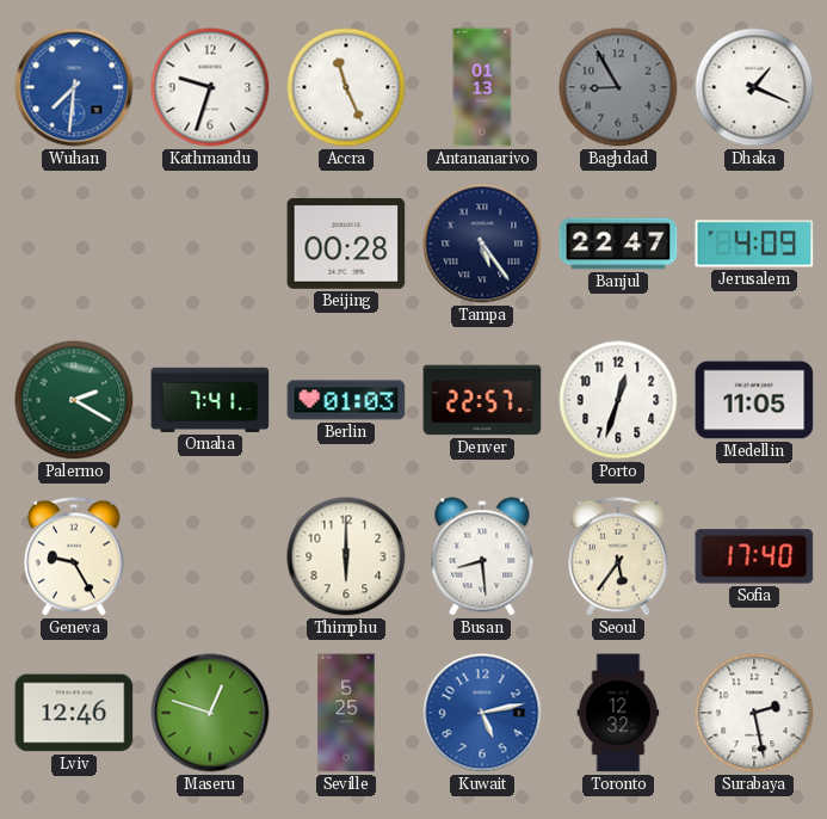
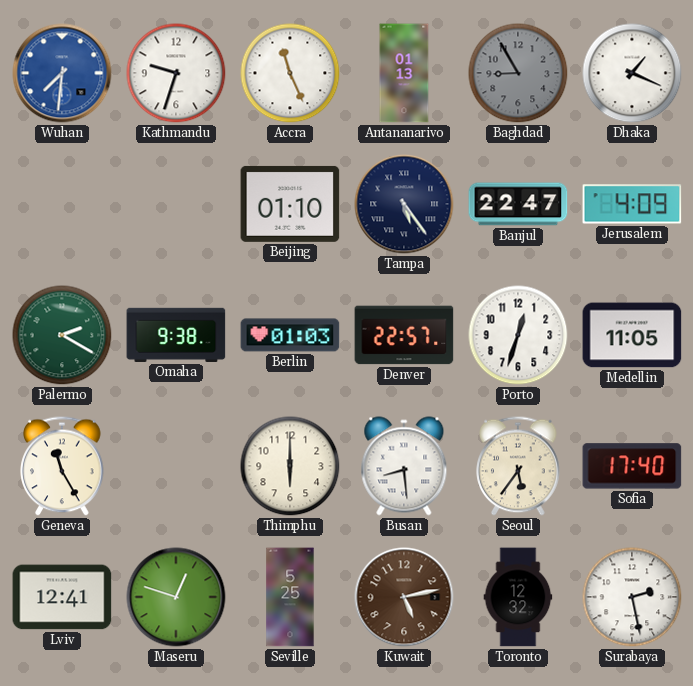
Beijing: 00:28 -> 01:10 (290, 204)
Omaha: 7:41 -> 9:38 (176, 335)
Geneva: 9:25 -> 11:25 (62, 466)
Lviv: 12:46 -> 12:41 (62, 597)
Kuwait dial: blue -> brown (404, 597)
